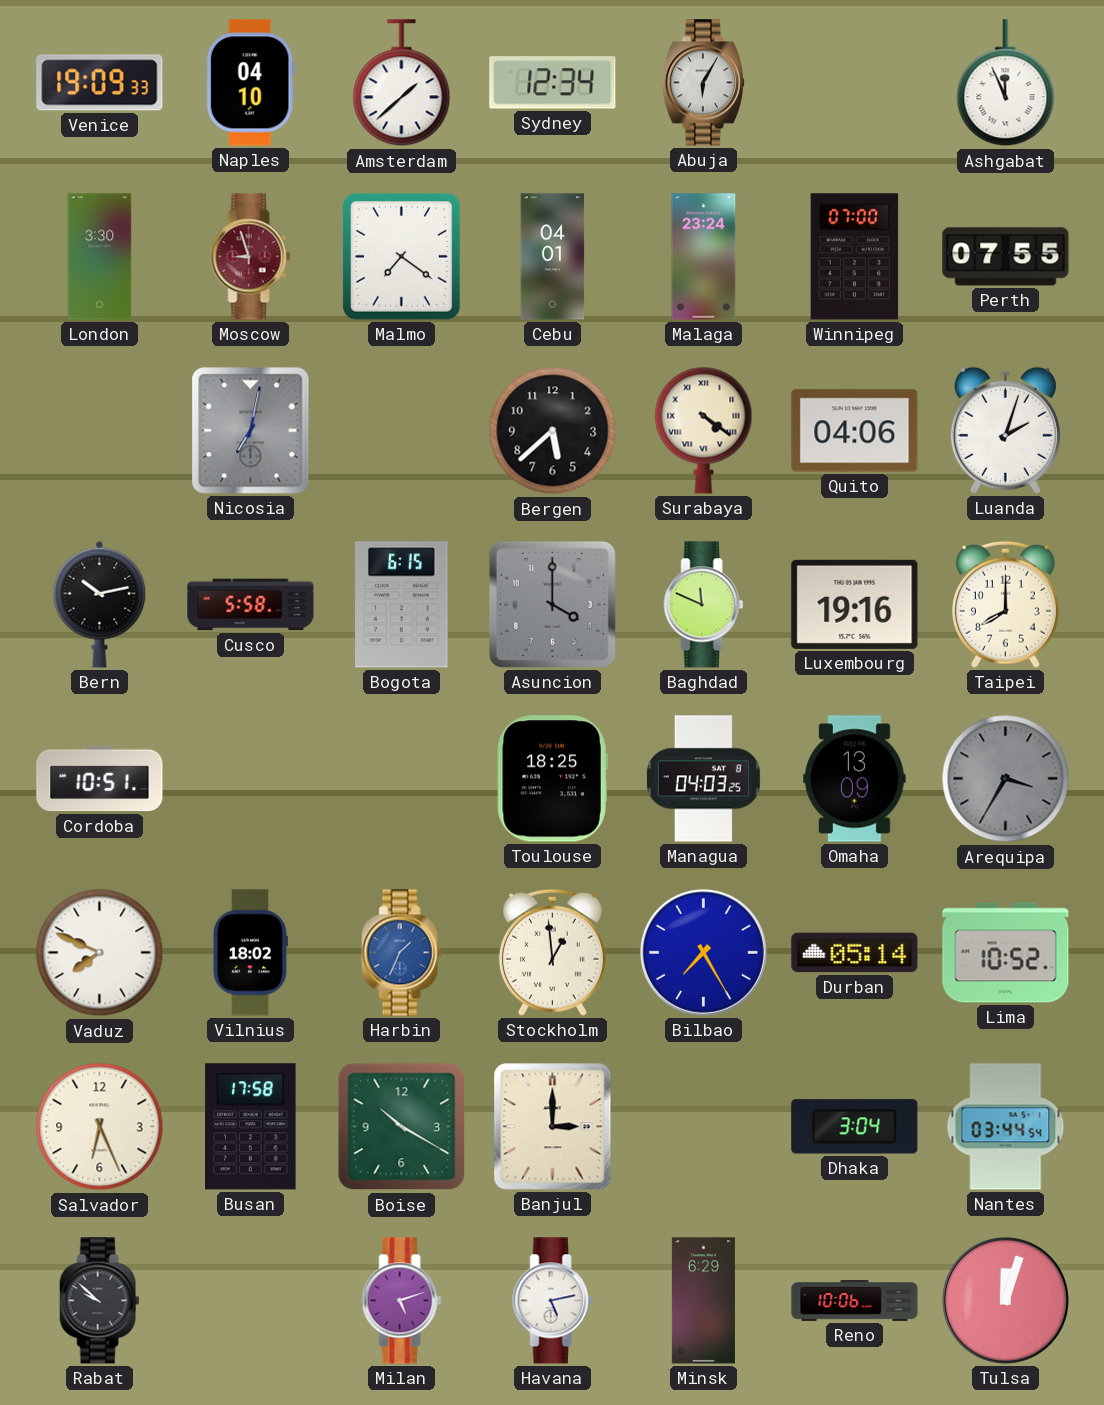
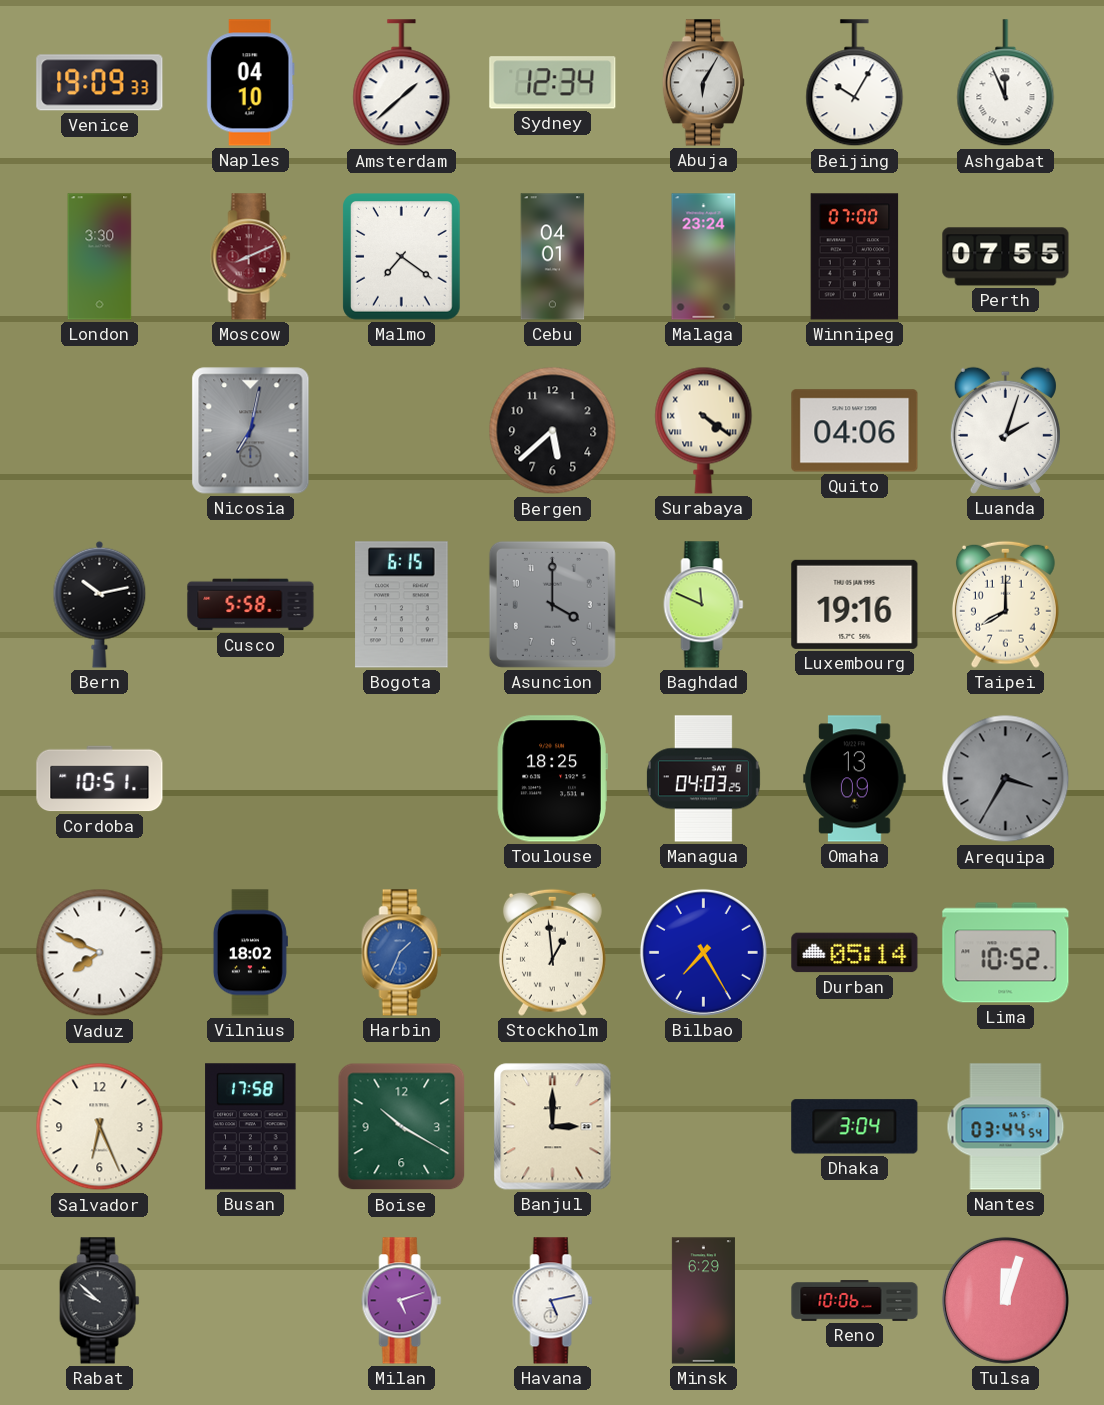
Beijing: none -> 10:05 (855, 83)
Moscow: 8:57 -> 8:11 (251, 257)
